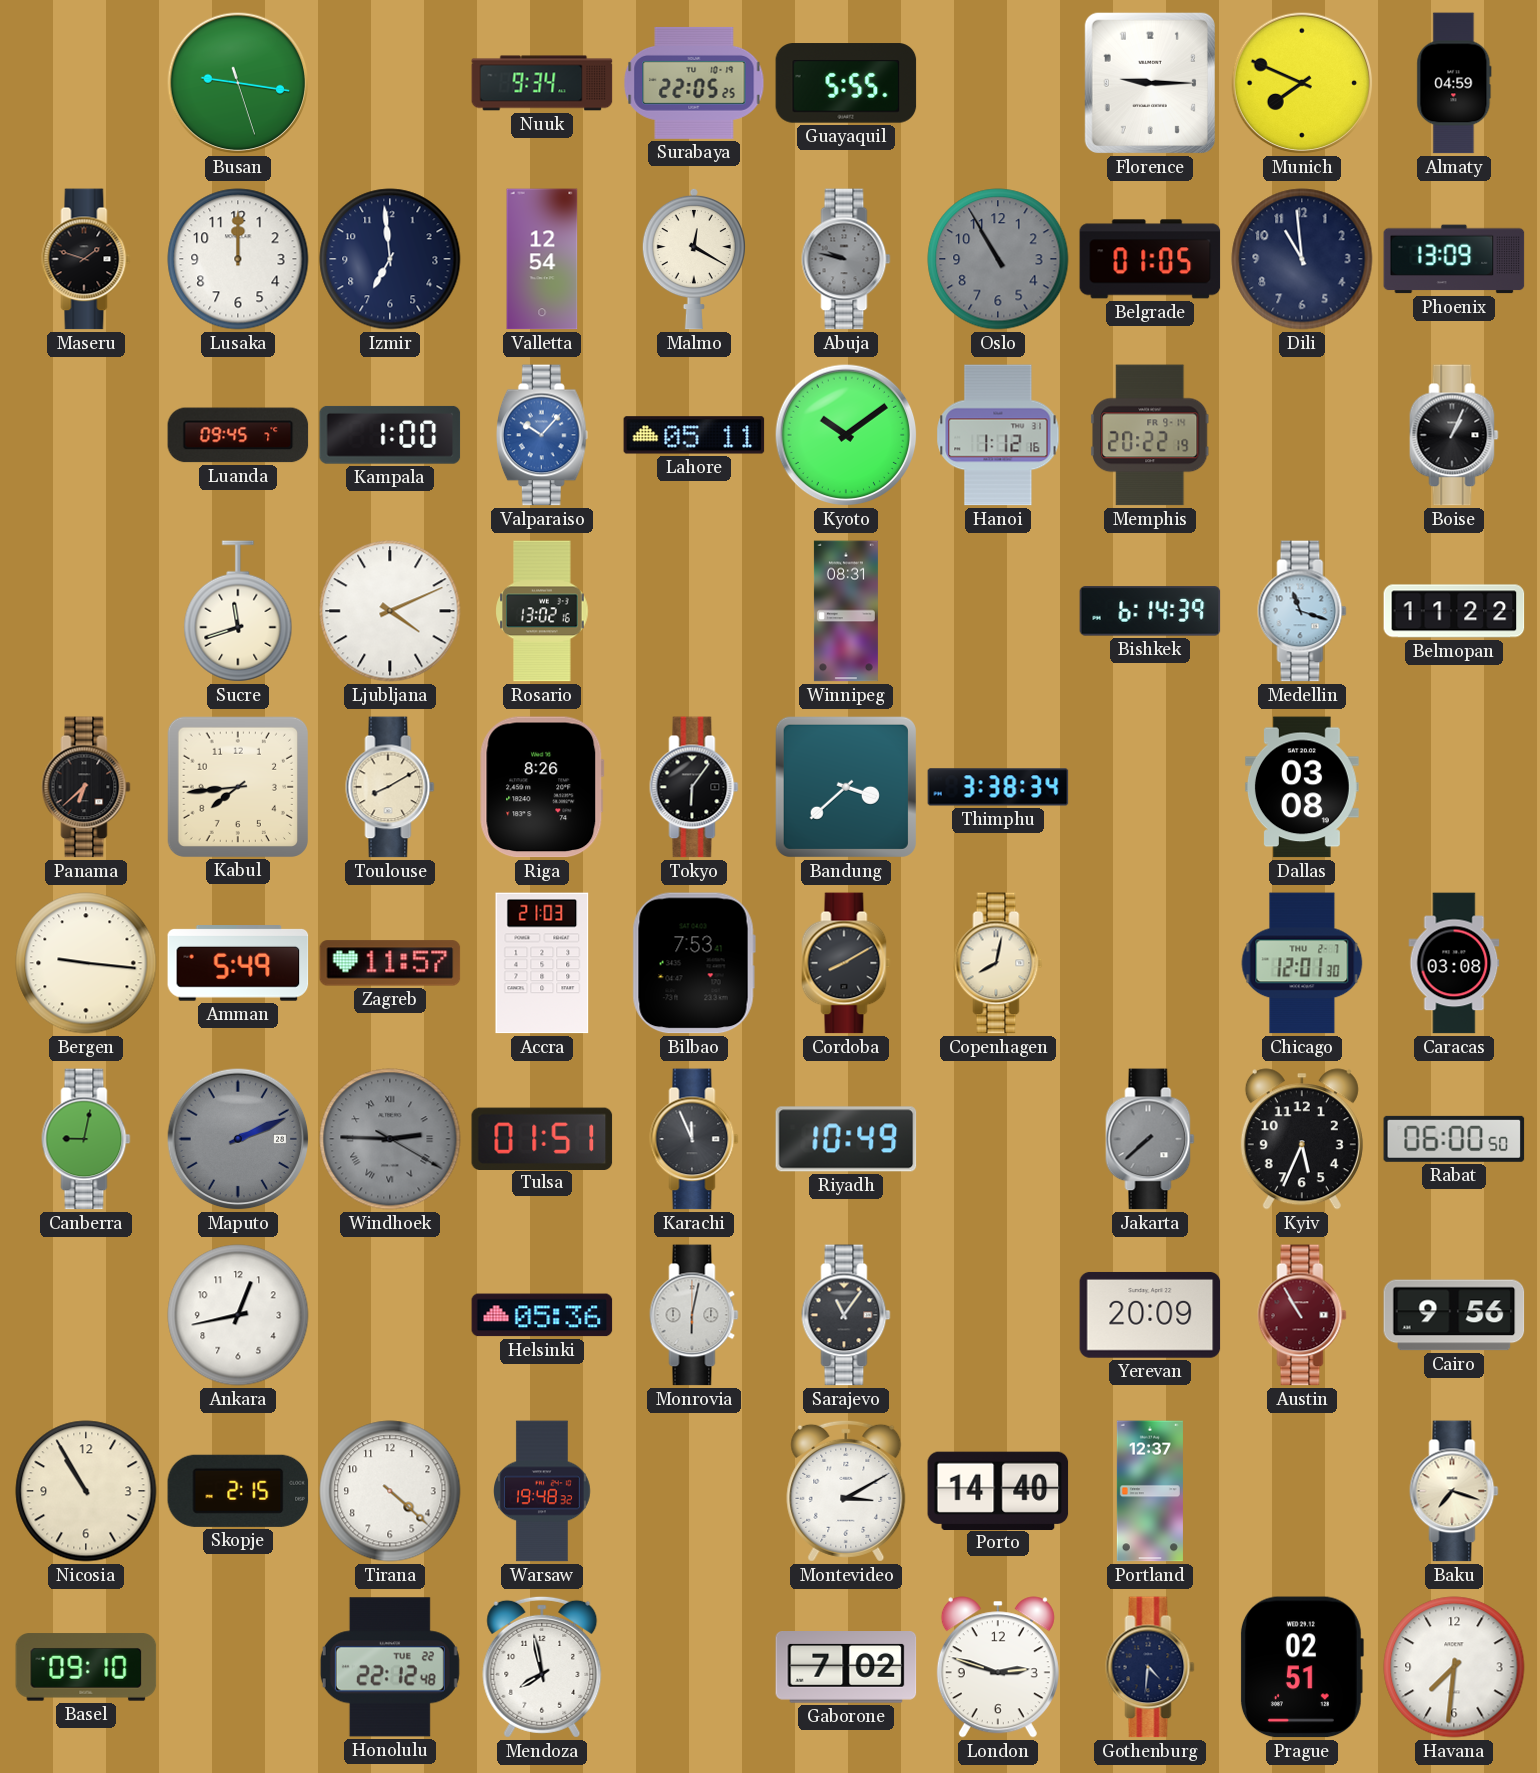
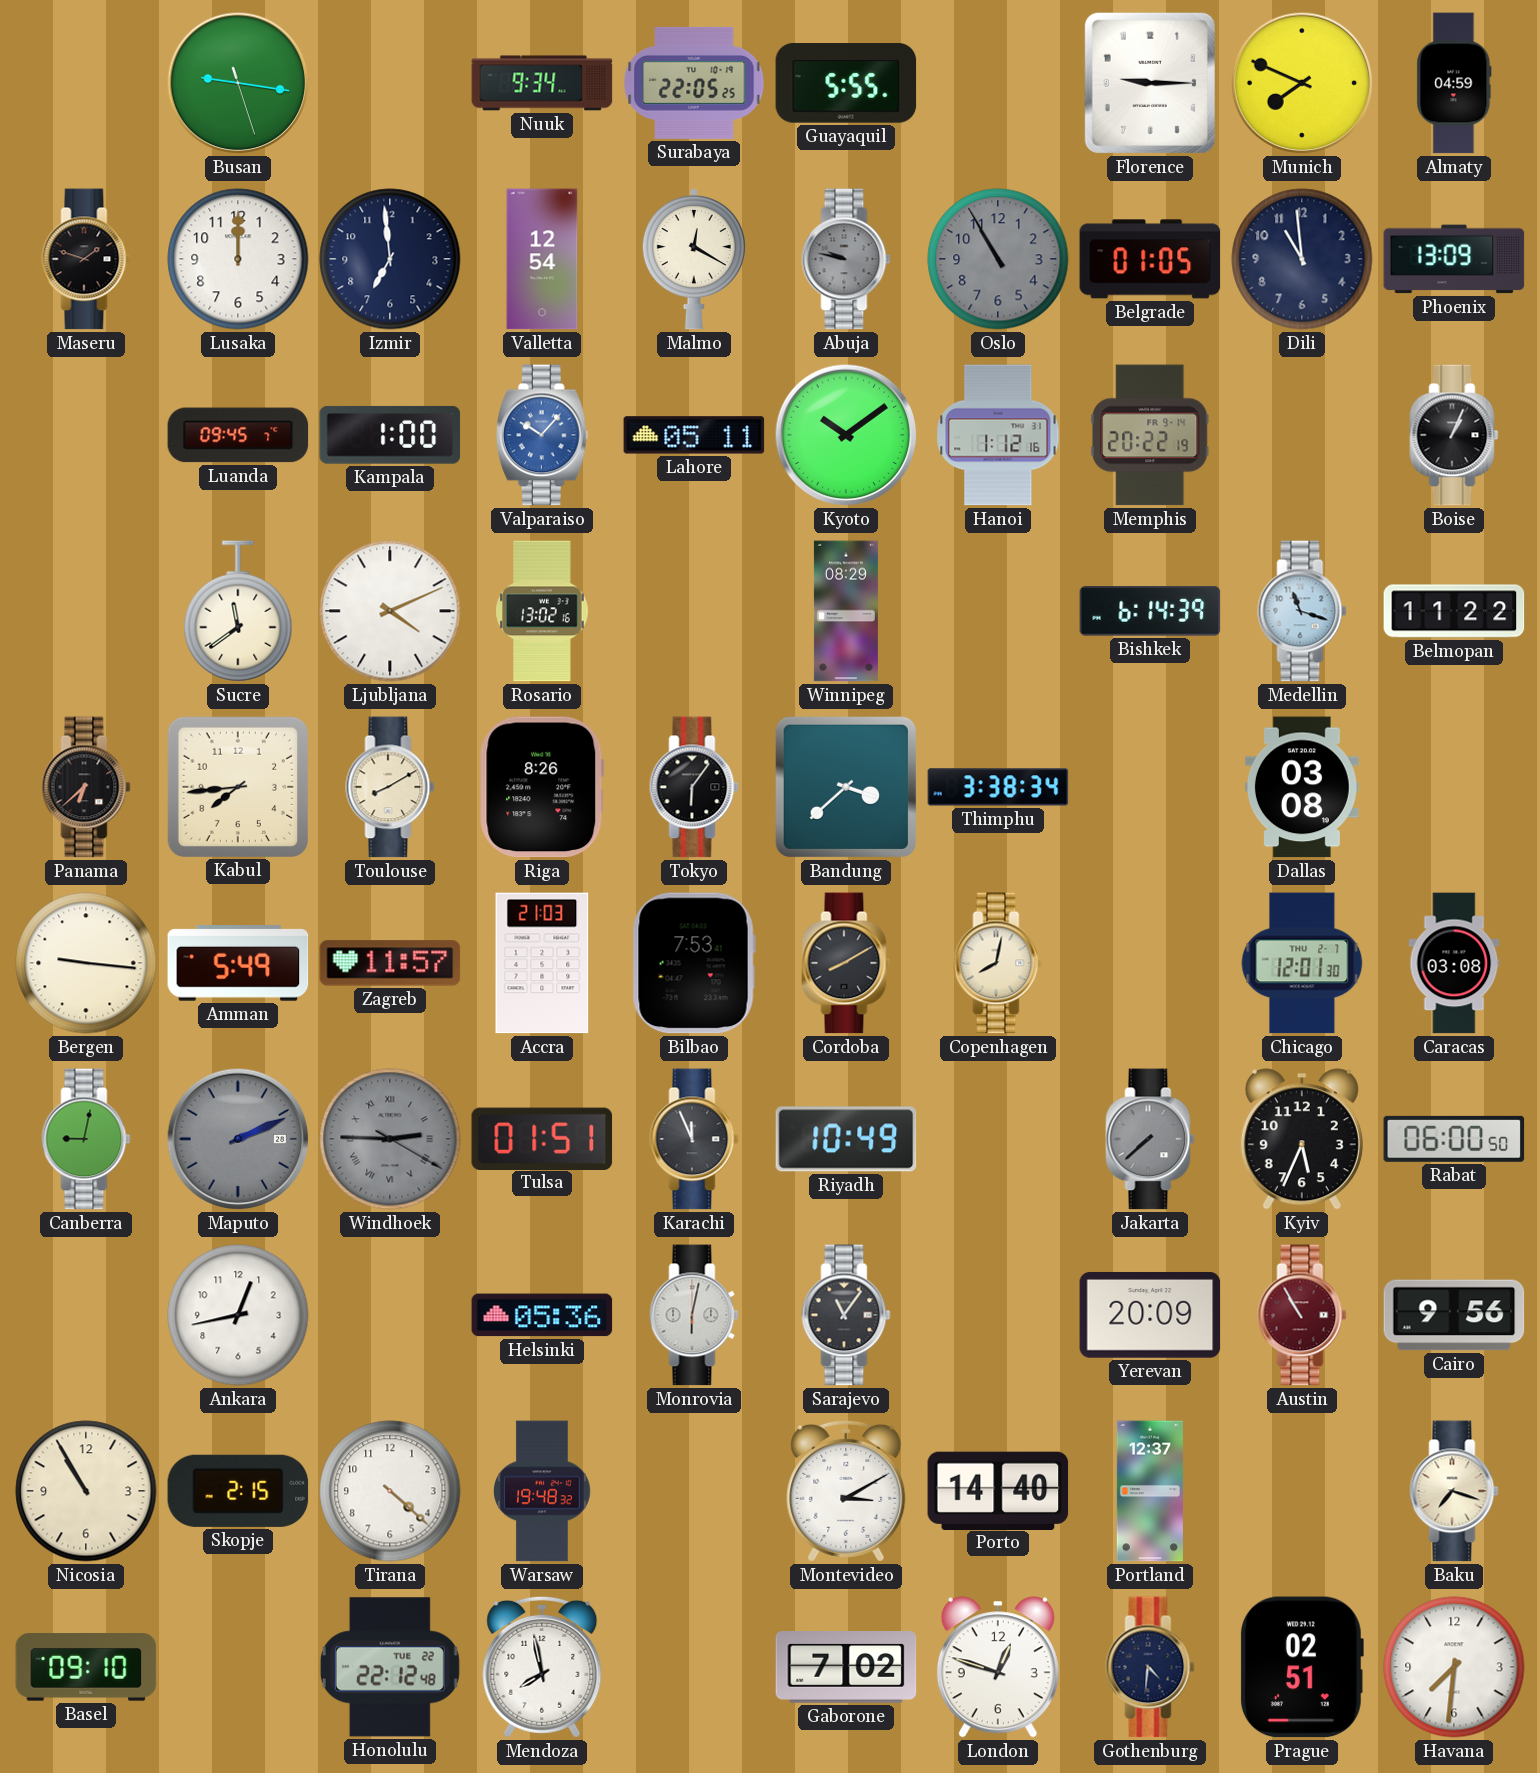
Sucre: 11:42 -> 11:39 (238, 611)
Winnipeg: 08:31 -> 08:29 (846, 611)
London: 2:48 -> 12:48 (998, 1667)
